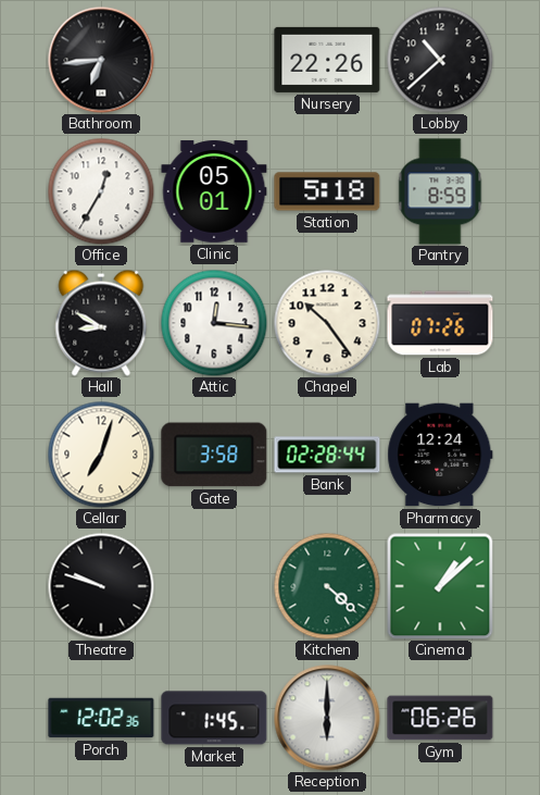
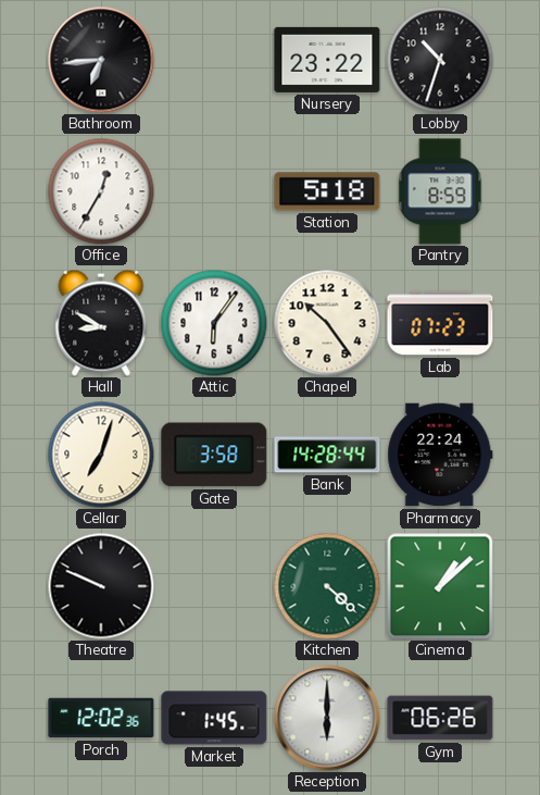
Nursery: 22:26 -> 23:22 (327, 60)
Lobby: 10:38 -> 10:33 (440, 60)
Clinic: 05:01 -> none (214, 191)
Attic: 12:16 -> 6:06 (214, 323)
Lab: 07:26 -> 07:23 (440, 323)
Bank: 02:28 -> 14:28 (327, 455)
Pharmacy: 12:24 -> 22:24 (440, 455)
Theatre: 9:48 -> 9:49 (101, 586)
